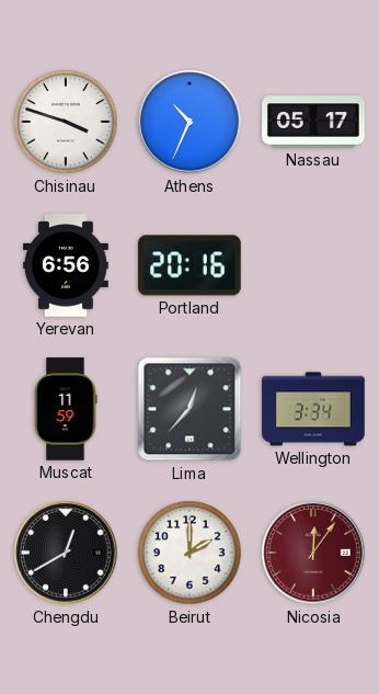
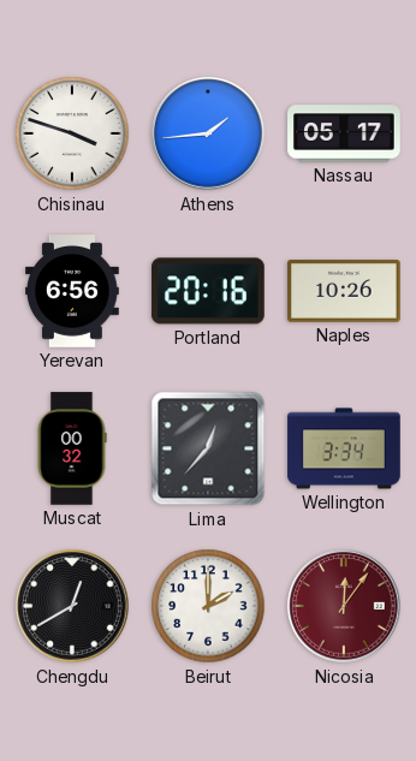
Athens: 10:34 -> 1:44 (208, 133)
Naples: none -> 10:26 (344, 291)
Muscat: 11:59 -> 00:32 (72, 448)
